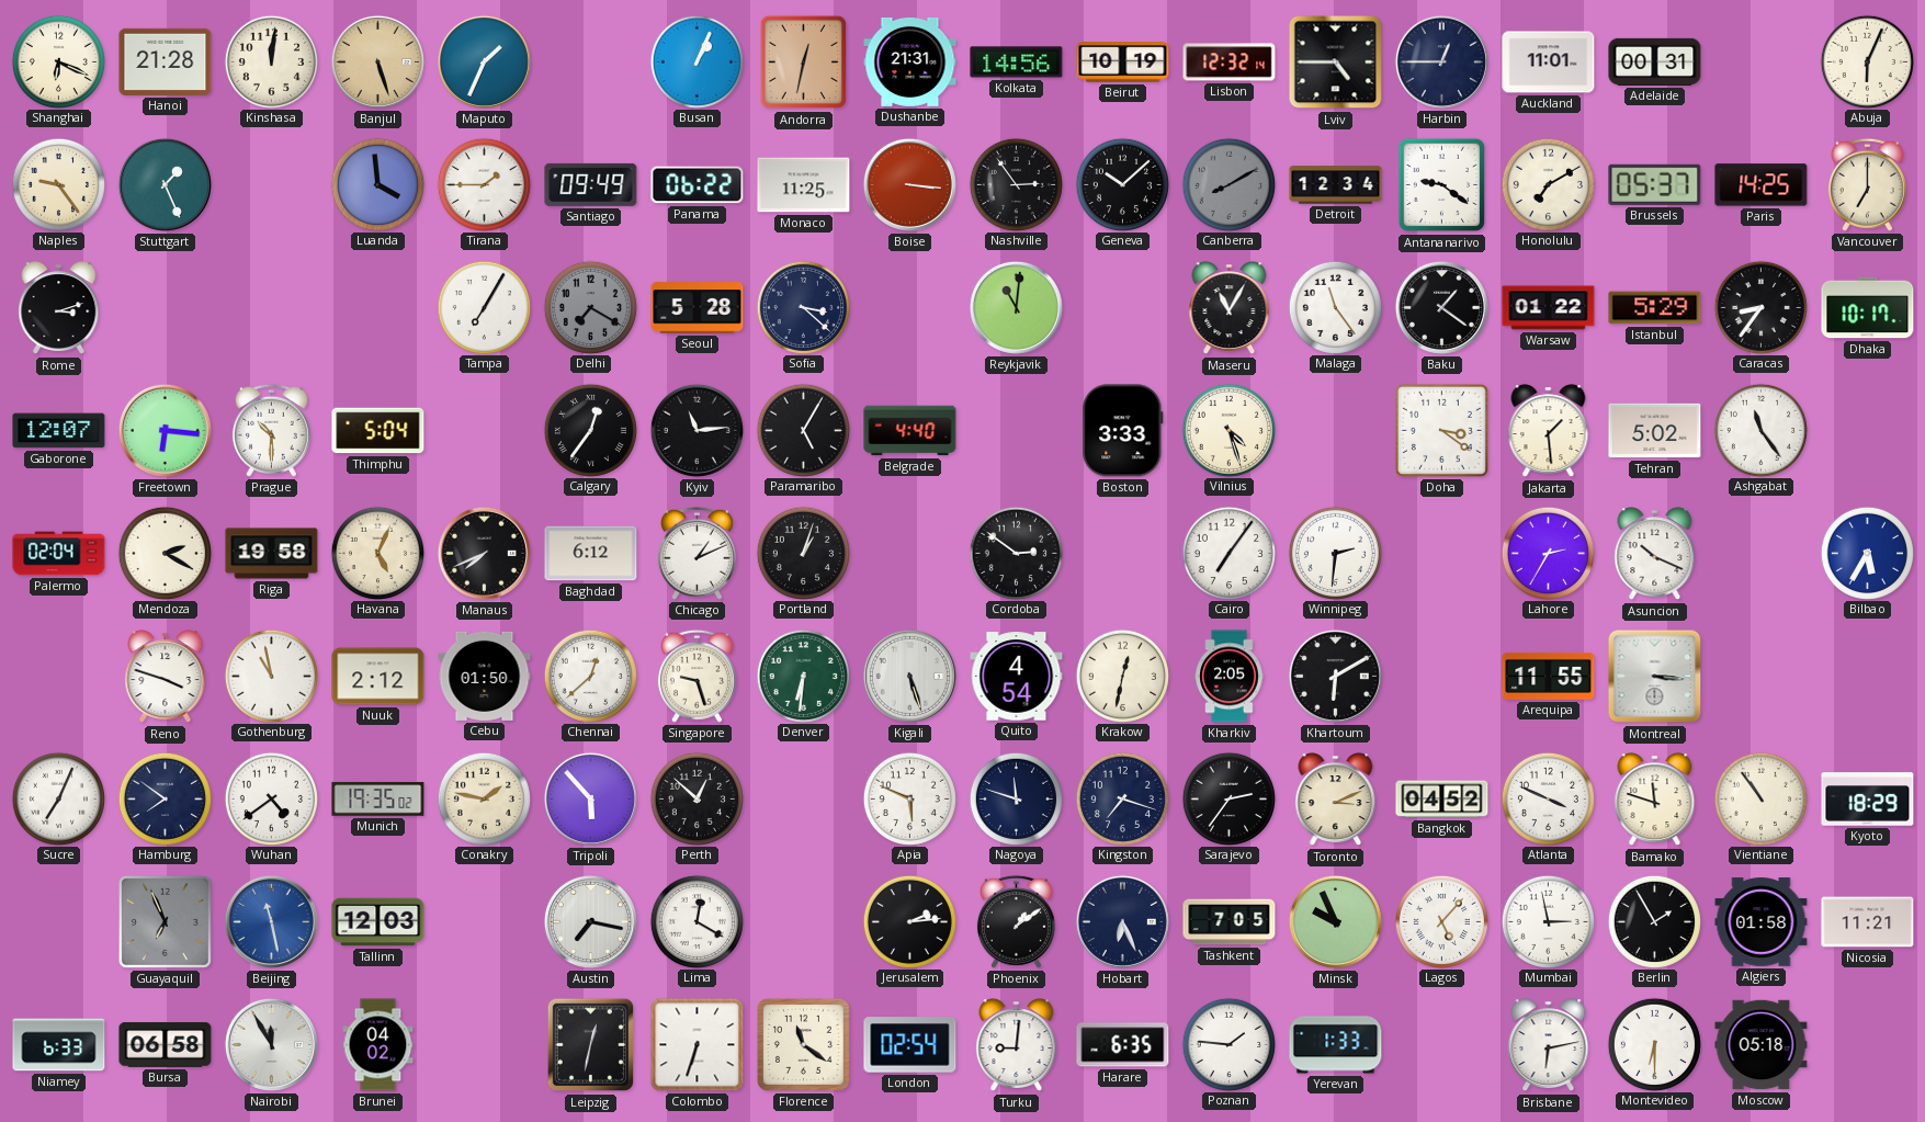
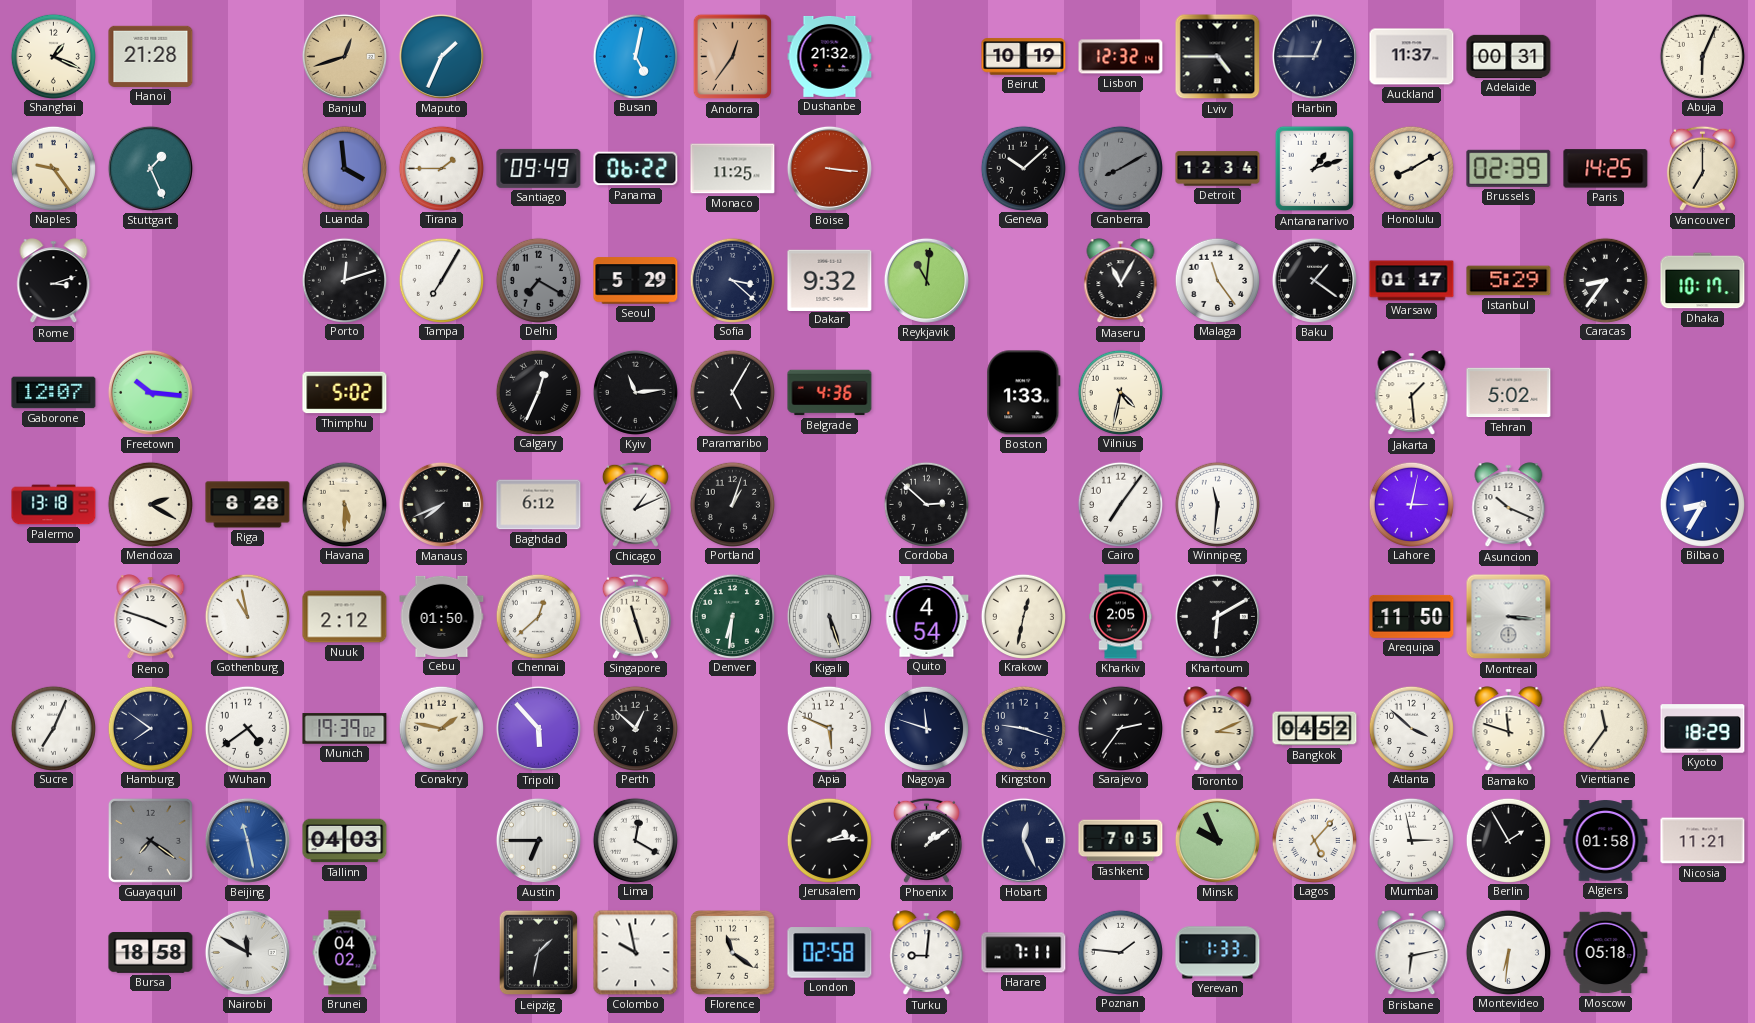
Shanghai: 6:19 -> 1:19 (53, 56)
Kinshasa: 12:01 -> none (271, 61)
Banjul: 5:27 -> 12:42 (344, 56)
Busan: 1:04 -> 5:02 (635, 56)
Andorra: 12:32 -> 12:36 (733, 57)
Dushanbe: 21:31 -> 21:32 (830, 56)
Kolkata: 14:56 -> none (1017, 63)
Auckland: 11:01 -> 11:37 (1412, 57)
Nashville: 2:54 -> none (1016, 184)
Antananarivo: 9:21 -> 1:12 (1315, 169)
Honolulu: 7:10 -> 8:10 (1411, 168)
Brussels: 05:37 -> 02:39 (1509, 168)
Porto: none -> 12:12 (344, 280)
Seoul: 5:28 -> 5:29 (636, 281)
Dakar: none -> 9:32 (830, 280)
Warsaw: 01:22 -> 01:17 (1412, 281)
Freetown: 6:16 -> 10:16 (150, 392)
Prague: 10:30 -> none (271, 430)
Thimphu: 5:04 -> 5:02 (345, 393)
Calgary: 12:36 -> 12:34 (538, 392)
Belgrade: 4:40 -> 4:36 (830, 393)
Boston: 3:33 -> 1:33 (1024, 393)
Vilnius: 4:27 -> 4:32 (1120, 392)
Doha: 3:21 -> none (1441, 430)
Ashgabat: 11:24 -> none (1760, 430)
Palermo: 02:04 -> 13:18 (54, 505)
Riga: 19:58 -> 8:28 (248, 505)
Havana: 5:04 -> 5:30 (344, 504)
Cordoba: 2:51 -> 2:52 (926, 504)
Winnipeg: 2:31 -> 11:31 (1217, 504)
Lahore: 2:35 -> 3:02 (1411, 504)
Bilbao: 5:35 -> 8:35 (1702, 504)
Singapore: 9:27 -> 11:27 (635, 616)
Arequipa: 11:55 -> 11:50 (1412, 616)
Munich: 19:35 -> 19:39 (345, 729)
Kingston: 7:18 -> 9:18 (1023, 728)
Atlanta: 3:49 -> 3:52 (1411, 728)
Vientiane: 10:54 -> 11:36 (1605, 728)
Guayaquil: 6:56 -> 7:21 (150, 840)
Tallinn: 12:03 -> 04:03 (345, 841)
Austin: 7:17 -> 6:45 (538, 840)
Hobart: 6:26 -> 12:26 (1023, 840)
Niamey: 6:33 -> none (59, 1045)
Bursa: 06:58 -> 18:58 (151, 953)
Nairobi: 11:55 -> 11:50 (247, 952)
Leipzig: 12:32 -> 1:32 (539, 953)
Colombo: 6:33 -> 9:58 (636, 953)
London: 02:54 -> 02:58 (830, 953)
Harare: 6:35 -> 7:11 (1024, 953)
Montevideo: 6:30 -> 6:31 (1508, 952)
